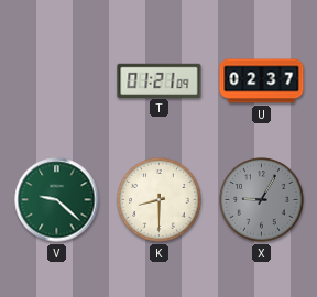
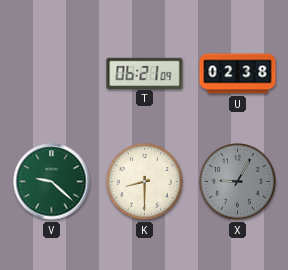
T: 01:21 -> 06:21 (145, 73)
U: 02:37 -> 02:38 (238, 74)
